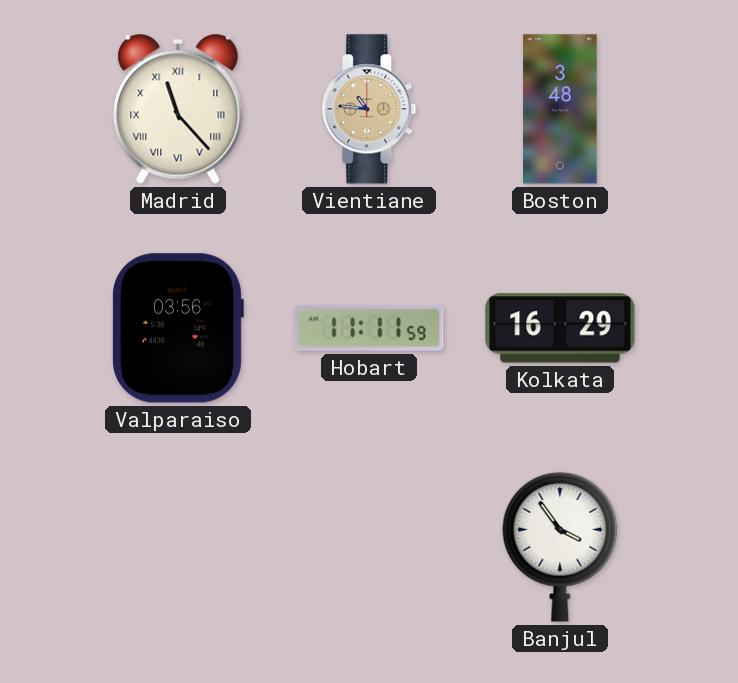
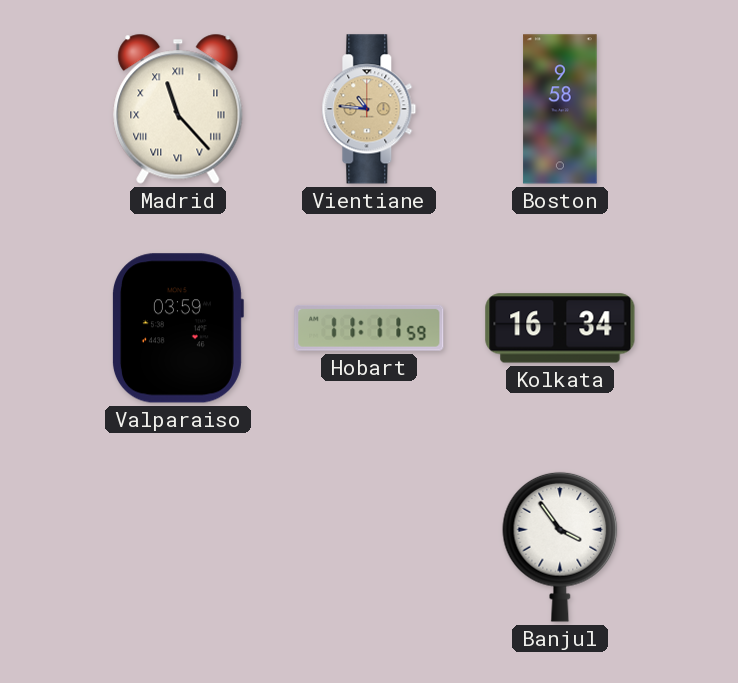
Boston: 3:48 -> 9:58 (560, 109)
Valparaiso: 03:56 -> 03:59 (177, 328)
Kolkata: 16:29 -> 16:34 (560, 328)
